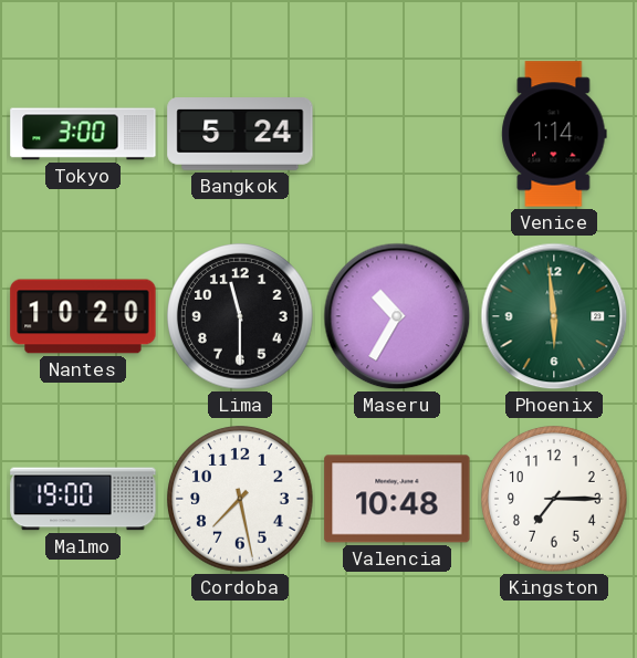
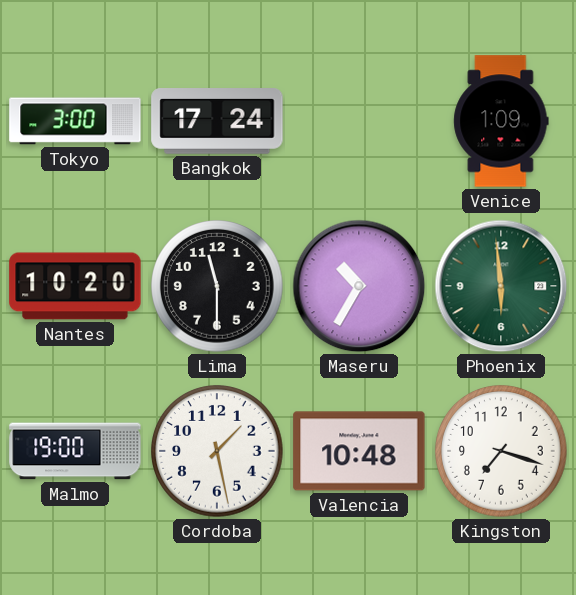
Bangkok: 5:24 -> 17:24 (217, 121)
Venice: 1:14 -> 1:09 (501, 121)
Cordoba: 7:28 -> 1:28 (217, 451)
Kingston: 7:15 -> 7:18 (501, 451)
